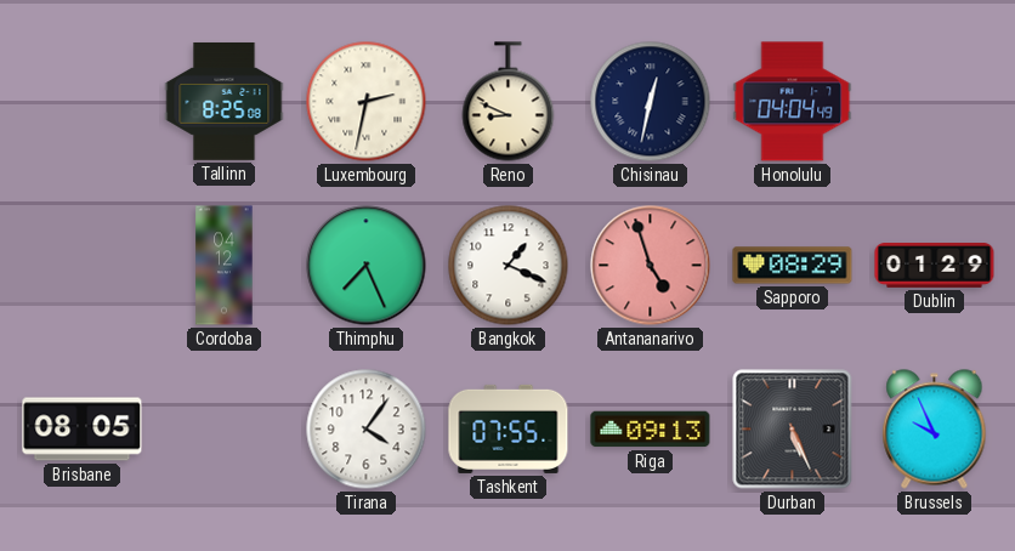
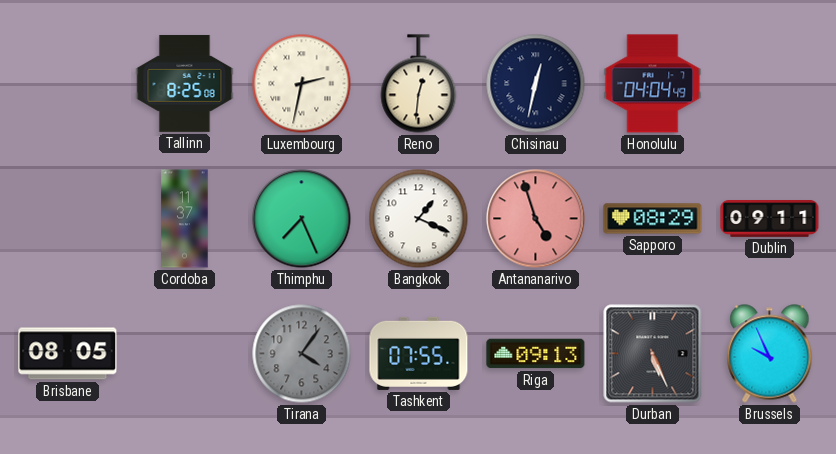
Reno: 8:49 -> 12:31 (419, 84)
Cordoba: 04:12 -> 11:37 (185, 219)
Dublin: 01:29 -> 09:11 (770, 219)
Tirana dial: white -> grey (302, 354)
